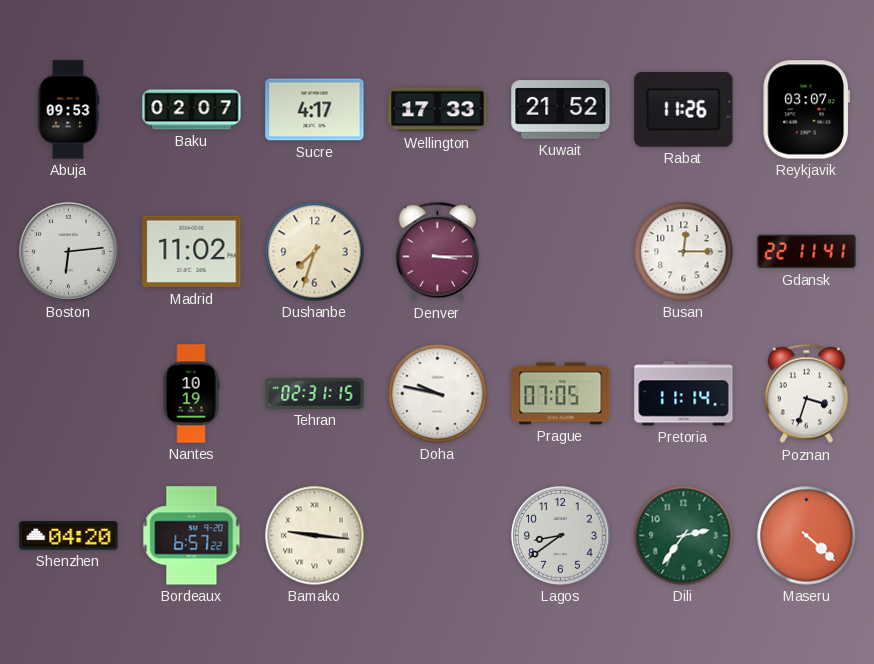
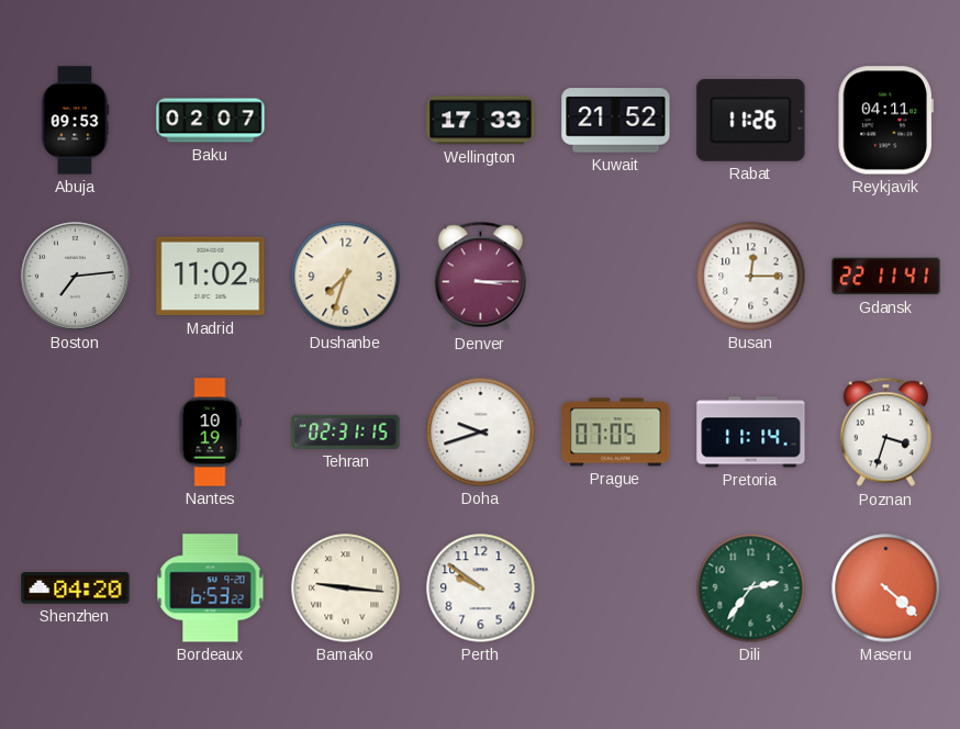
Sucre: 4:17 -> none (315, 110)
Reykjavik: 03:07 -> 04:11 (885, 121)
Boston: 6:14 -> 7:14 (76, 277)
Doha: 9:47 -> 9:42 (481, 433)
Bordeaux: 6:57 -> 6:53 (211, 588)
Perth: none -> 9:51 (481, 588)
Lagos: 8:39 -> none (561, 536)
